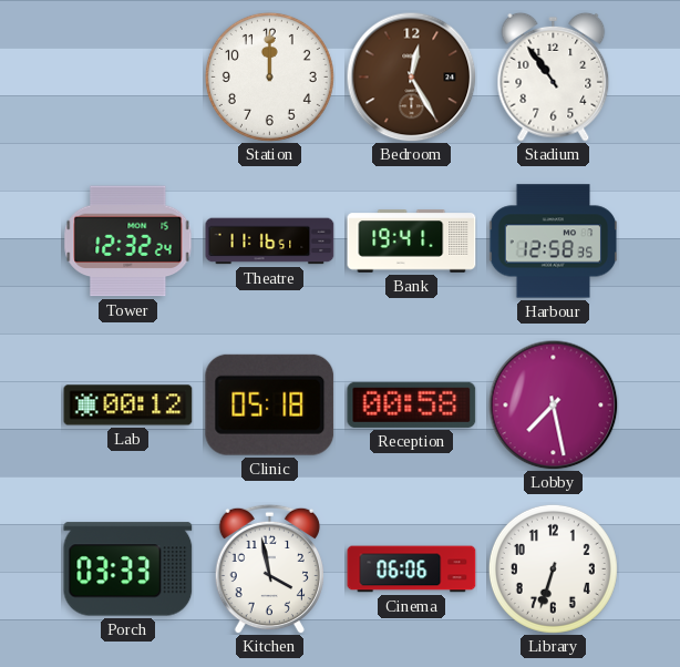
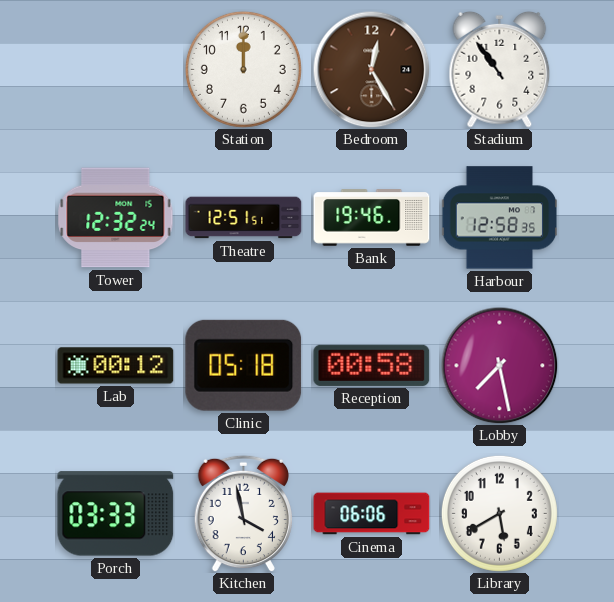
Theatre: 11:16 -> 12:51 (244, 218)
Bank: 19:41 -> 19:46 (372, 218)
Library: 6:33 -> 5:40 (499, 513)
